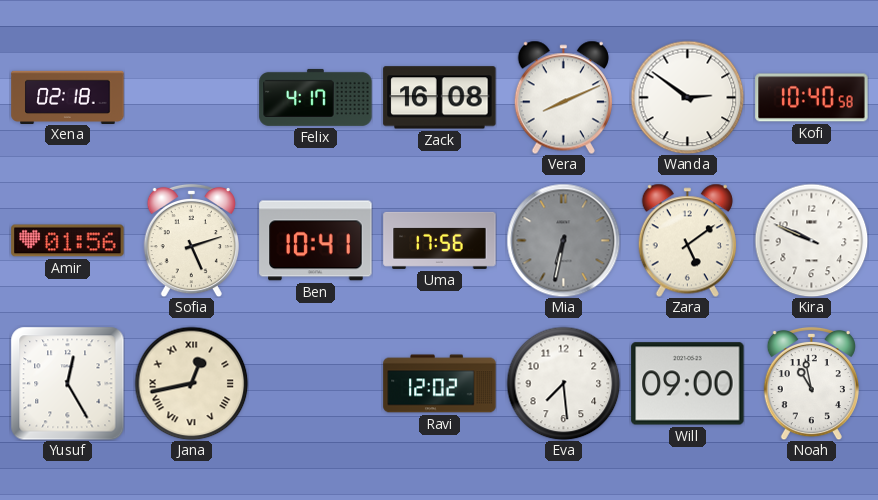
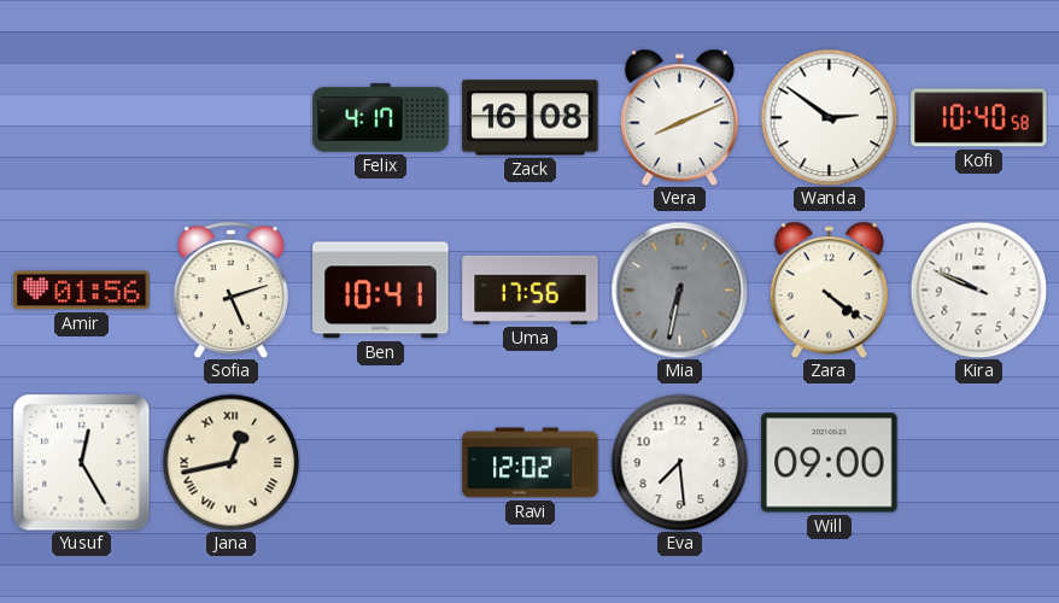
Xena: 02:18 -> none (68, 97)
Zara: 5:09 -> 4:21 (829, 289)
Noah: 10:58 -> none (811, 383)
